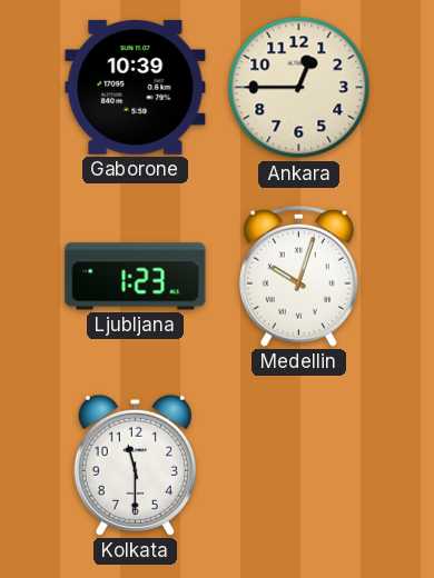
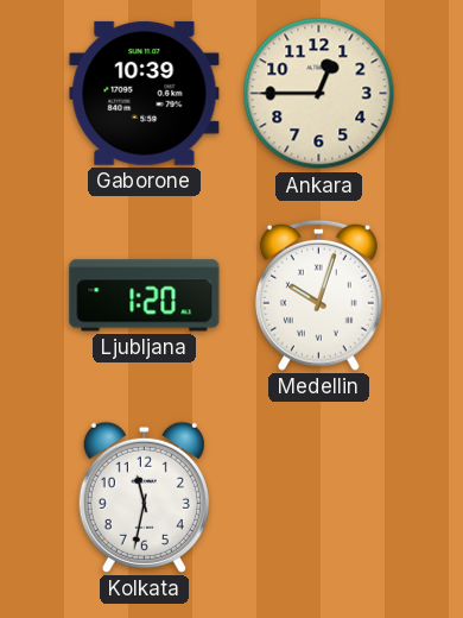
Ljubljana: 1:23 -> 1:20 (145, 296)
Kolkata: 11:30 -> 11:32 (144, 497)
